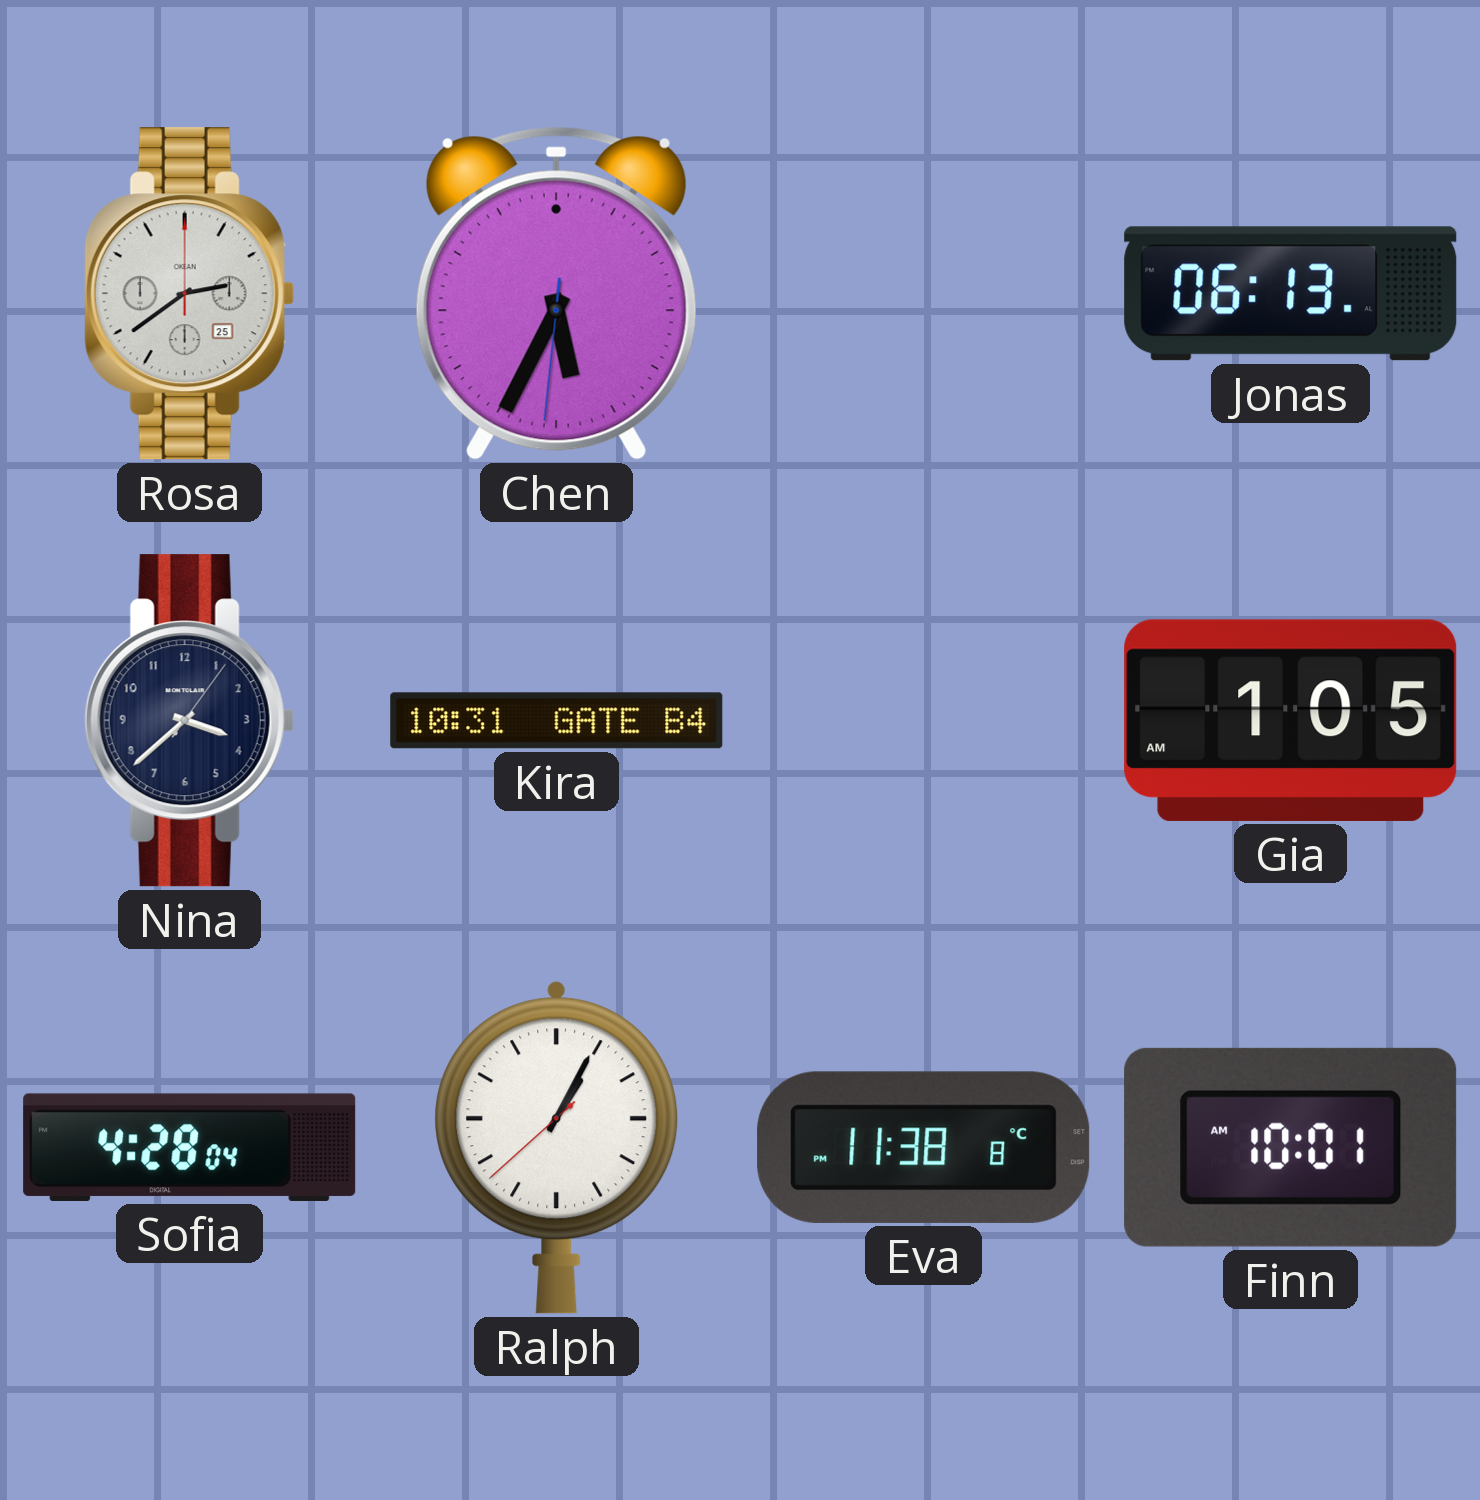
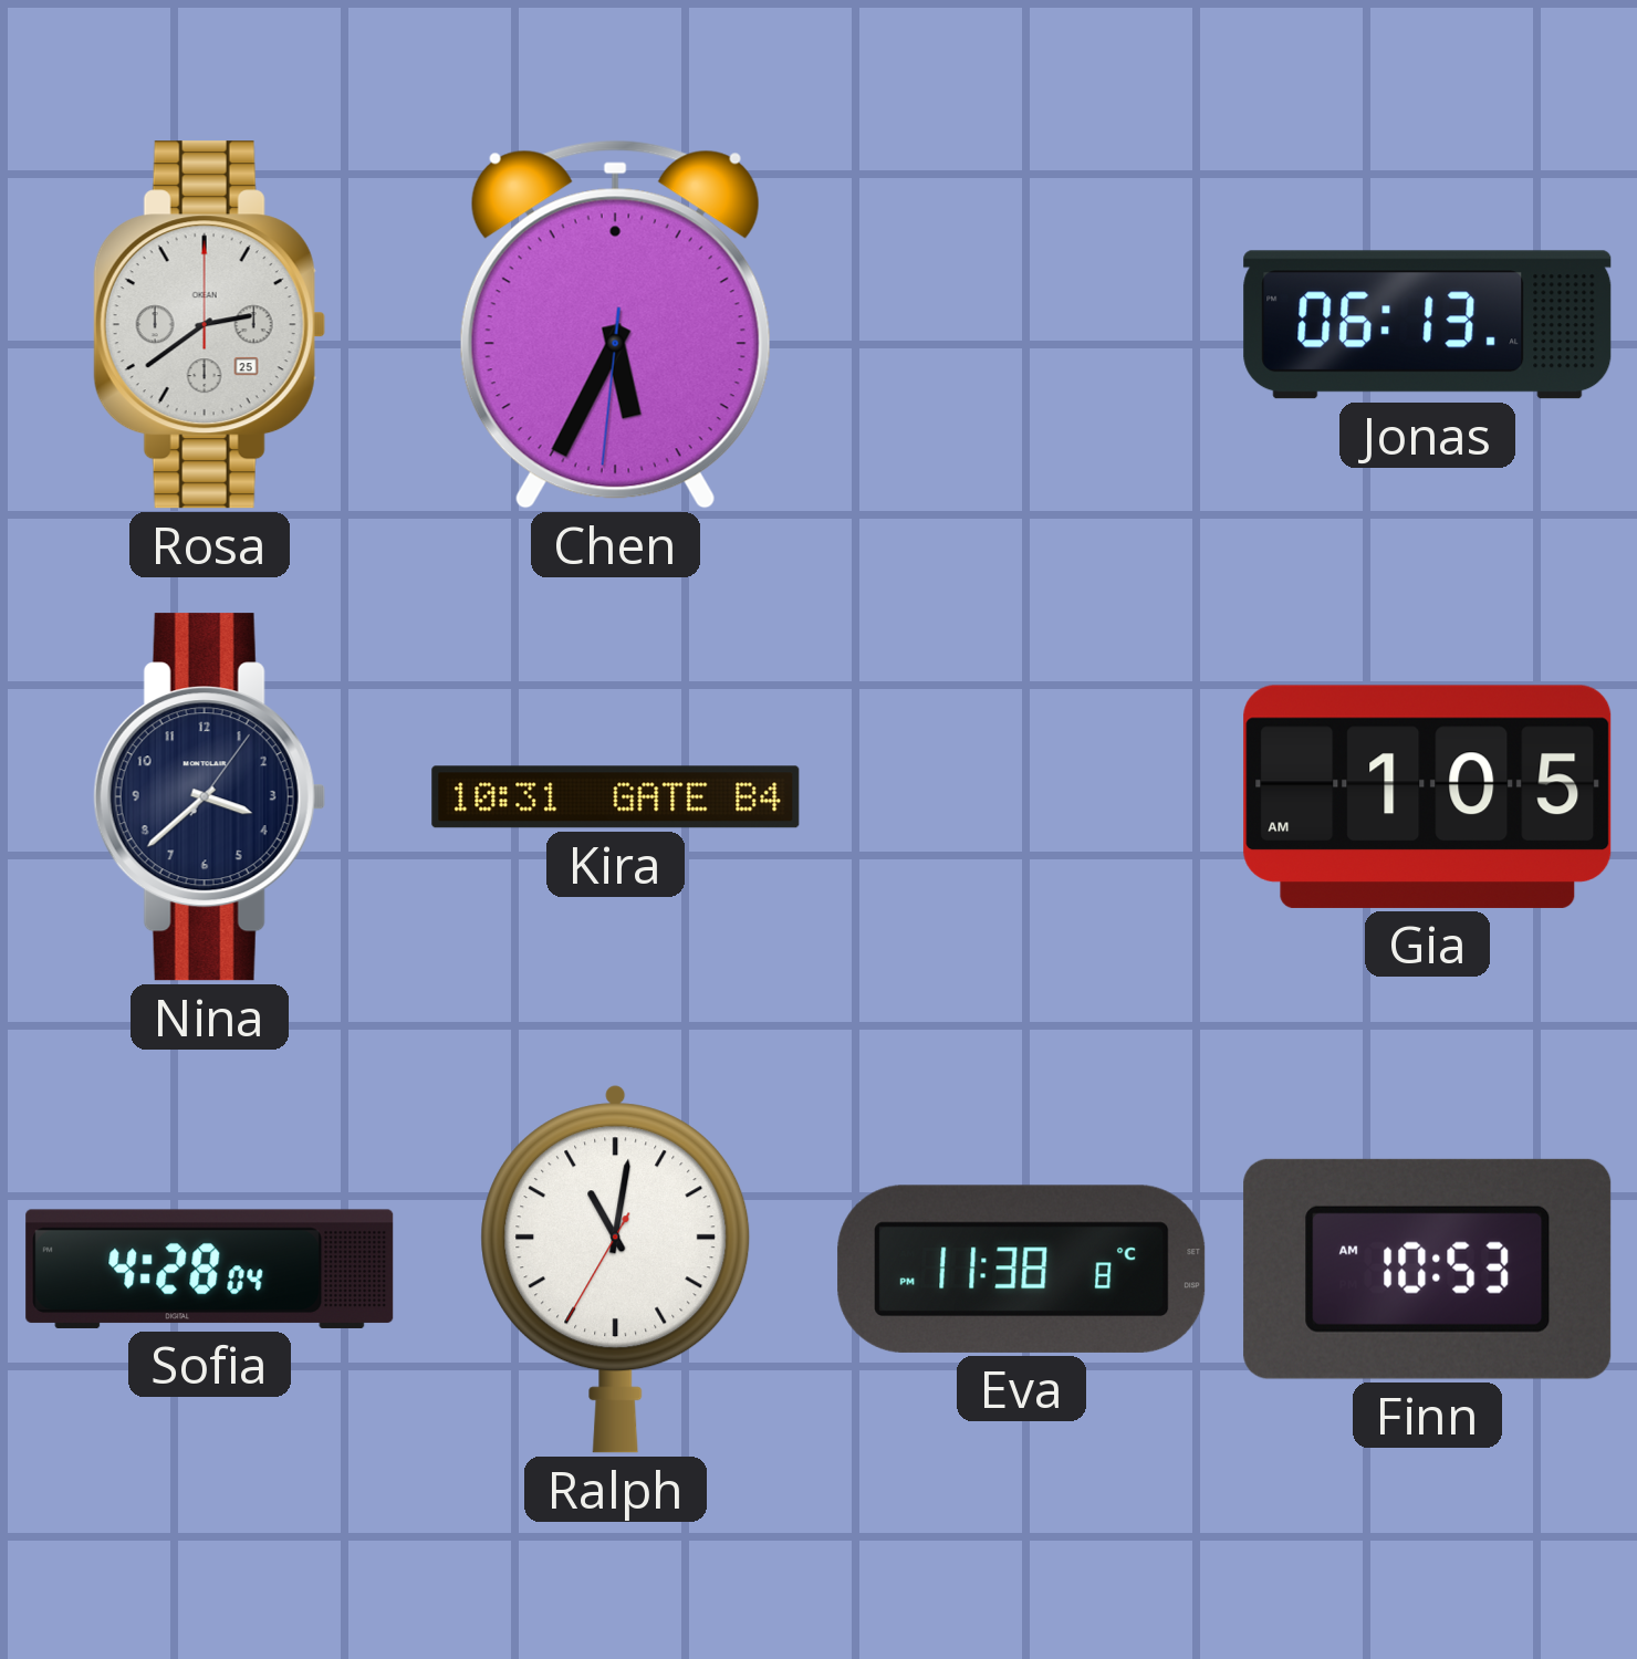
Ralph: 1:04 -> 11:01 (616, 1269)
Finn: 10:01 -> 10:53 (1428, 1269)
